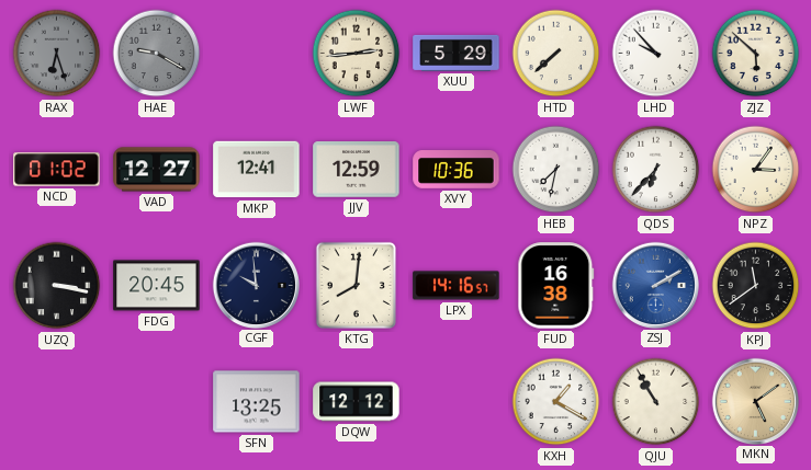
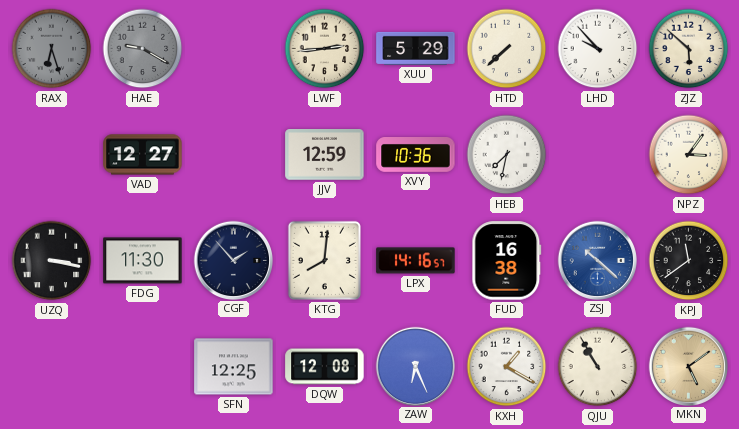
NCD: 01:02 -> none (57, 170)
MKP: 12:41 -> none (257, 170)
QDS: 6:37 -> none (656, 170)
FDG: 20:45 -> 11:30 (143, 261)
CGF: 9:59 -> 1:53 (233, 260)
ZSJ: 2:10 -> 10:22 (597, 260)
SFN: 13:25 -> 12:25 (234, 367)
DQW: 12:12 -> 12:08 (325, 367)
ZAW: none -> 6:26 (415, 366)
